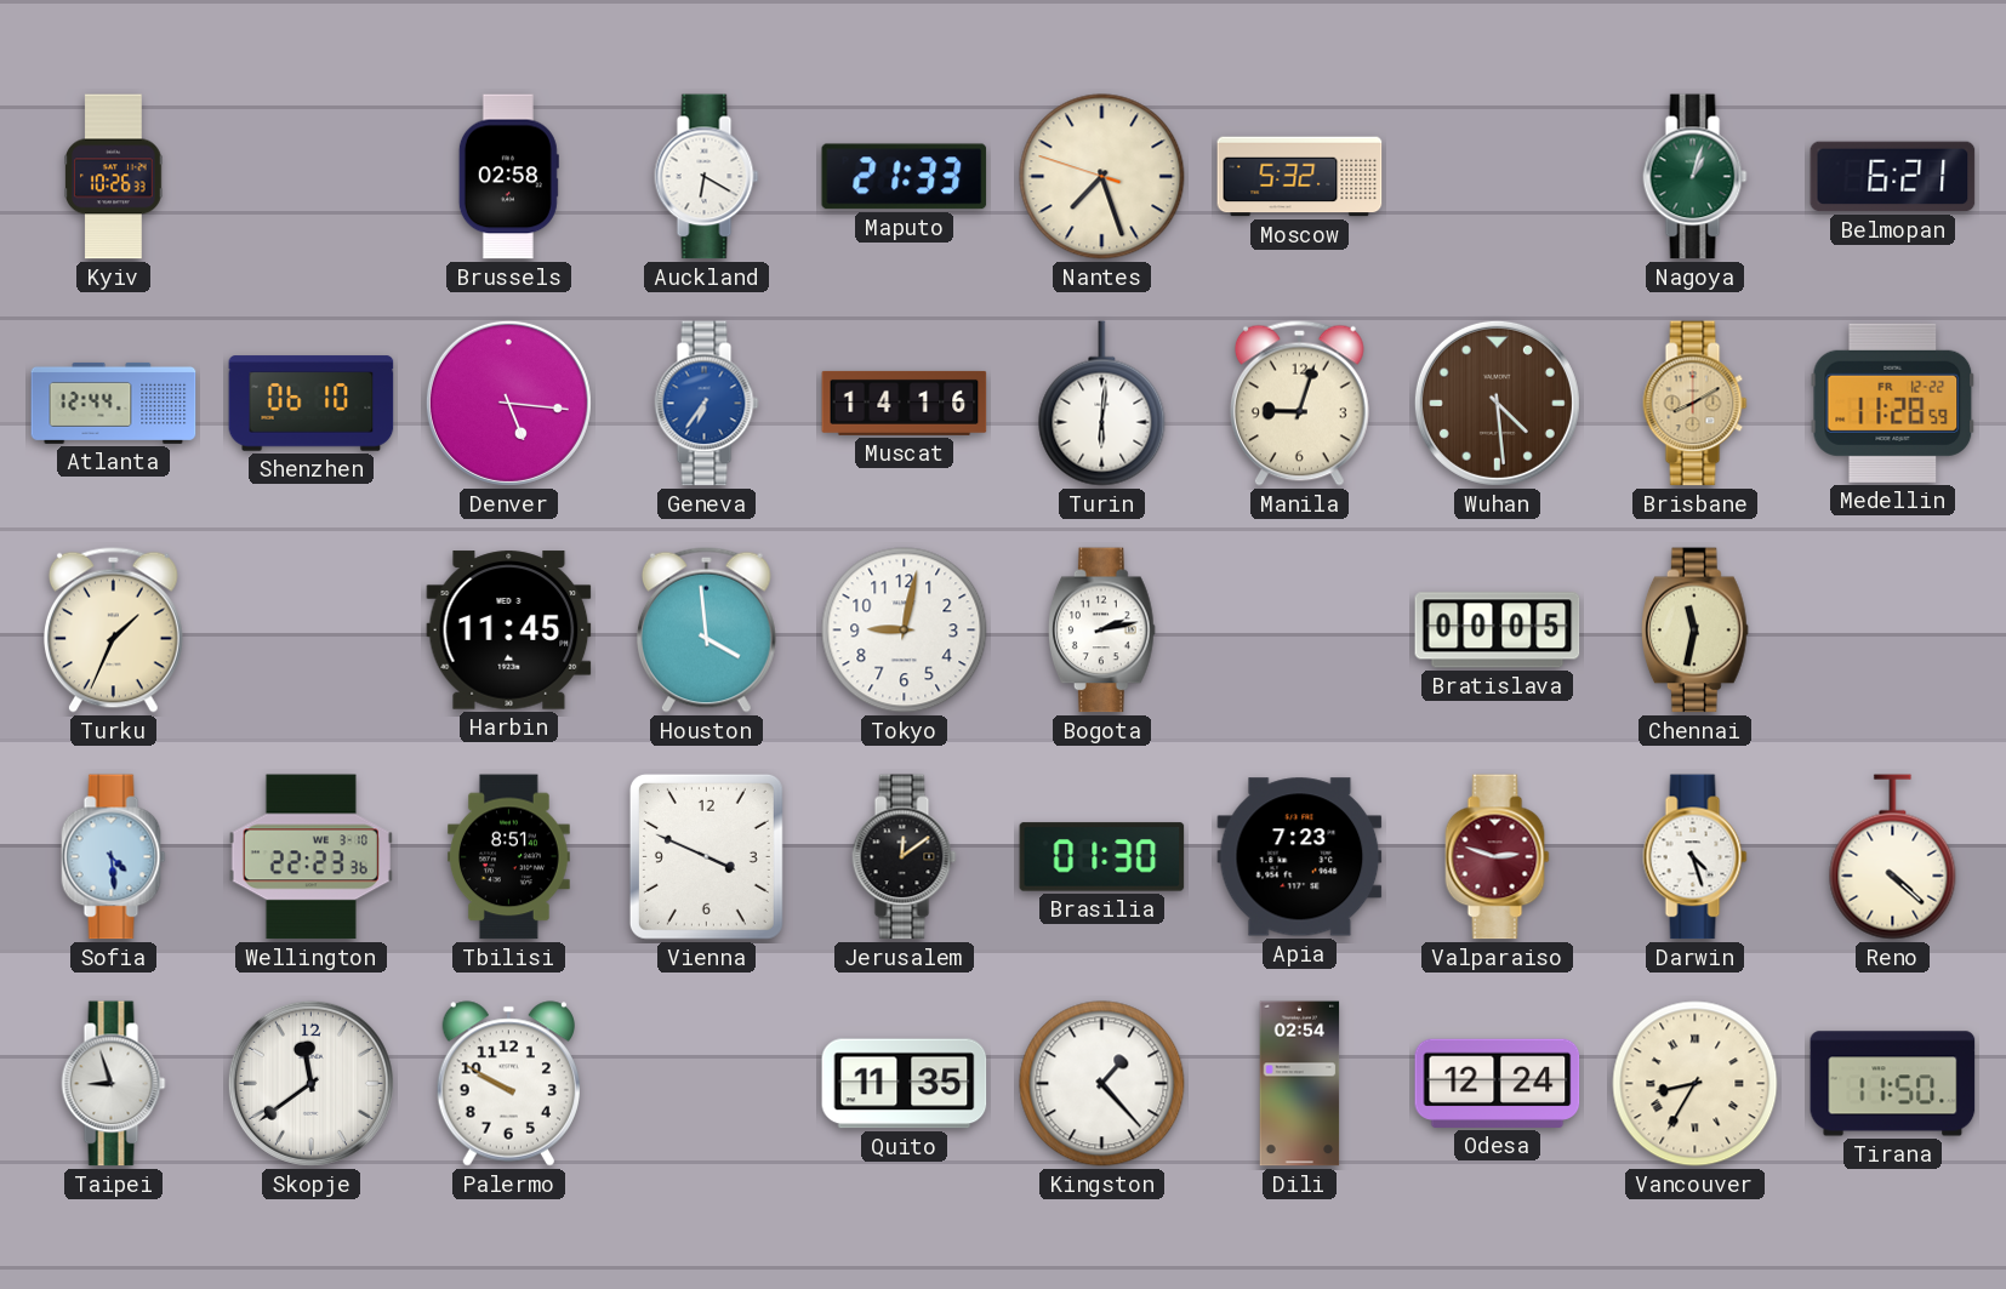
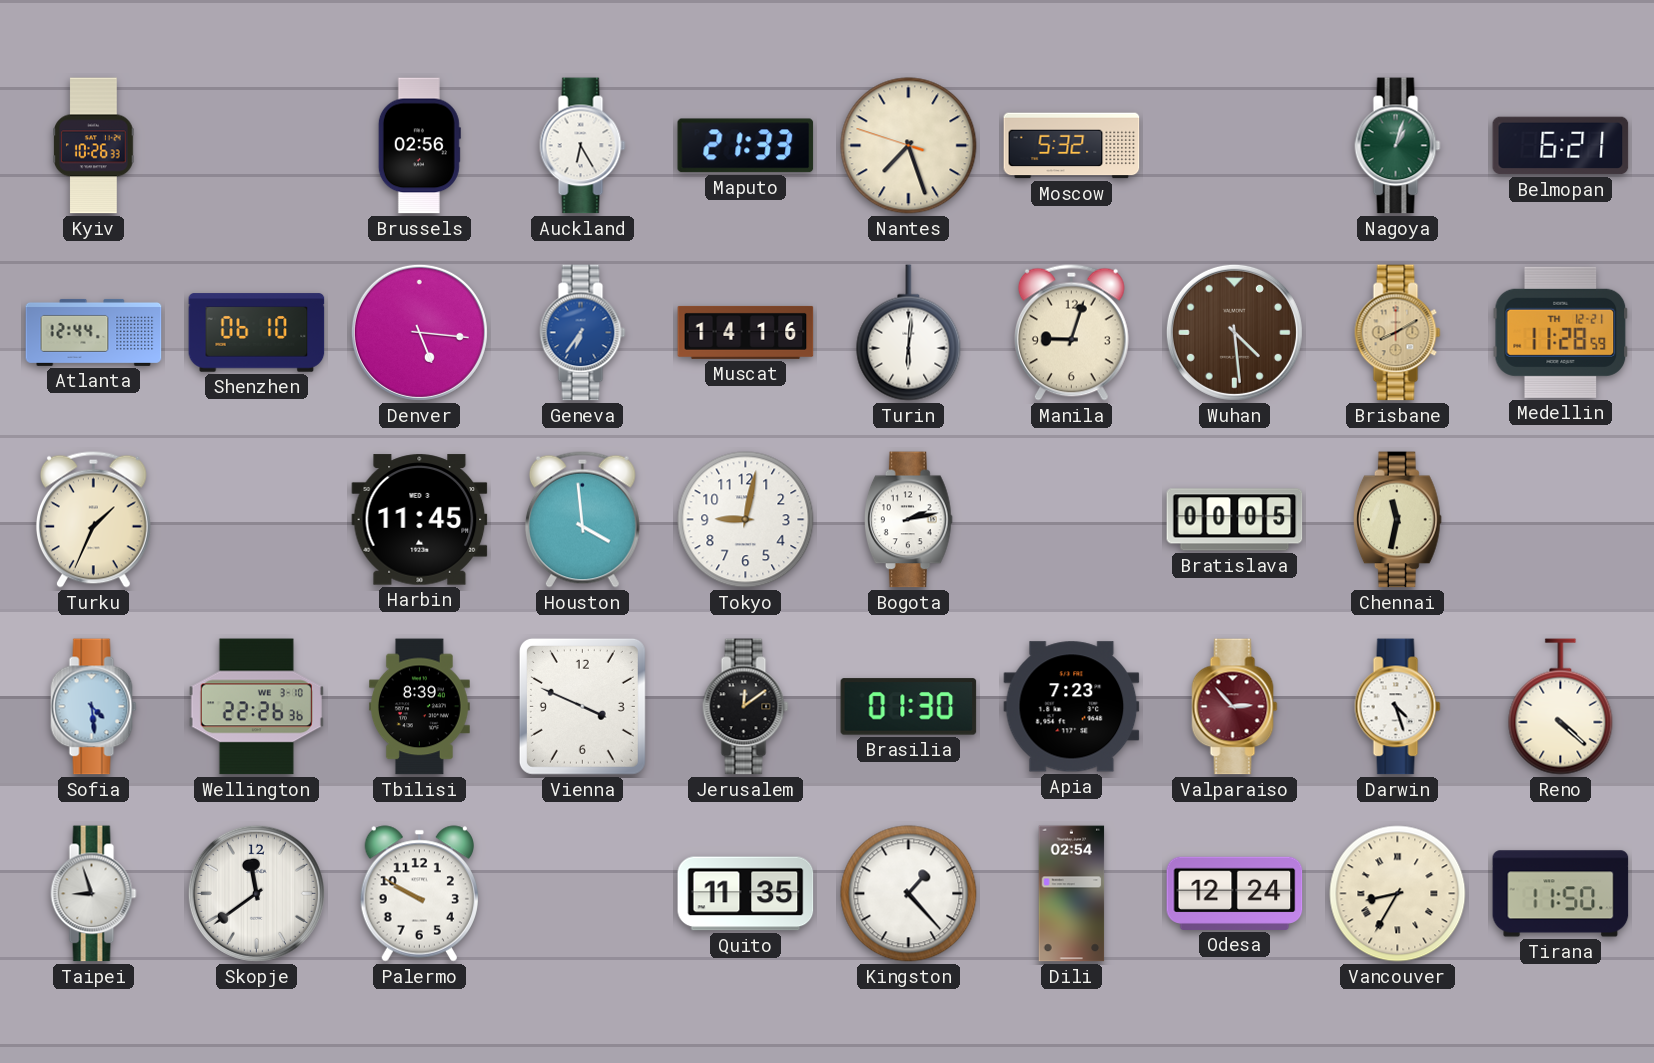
Brussels: 02:58 -> 02:56 (419, 146)
Auckland: 6:20 -> 6:25 (583, 146)
Medellin date: FR 12-22 -> TH 12-21 (1561, 332)
Wellington: 22:23 -> 22:26 (256, 707)
Tbilisi: 8:51 -> 8:39 (420, 707)
Valparaiso: 2:48 -> 2:53 (1235, 707)
